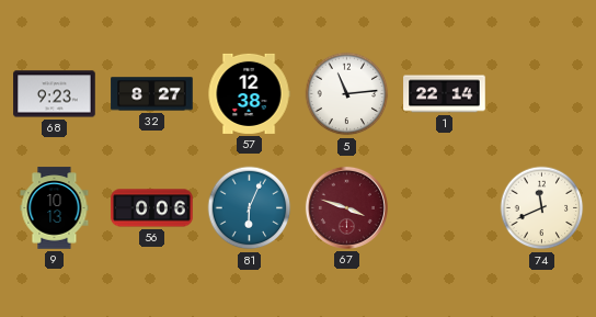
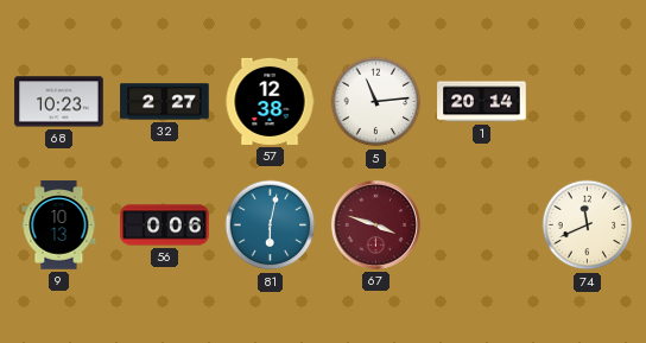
68: 9:23 -> 10:23 (59, 102)
32: 8:27 -> 2:27 (165, 102)
1: 22:14 -> 20:14 (482, 102)
81: 6:04 -> 6:02 (271, 226)
